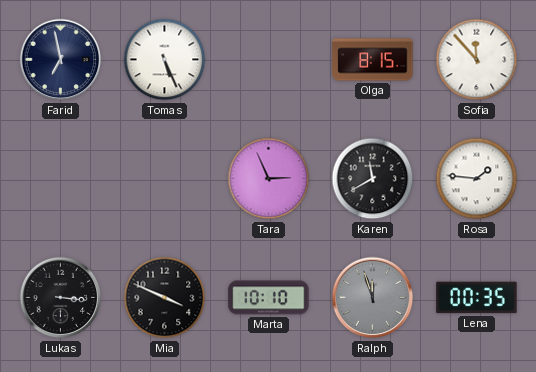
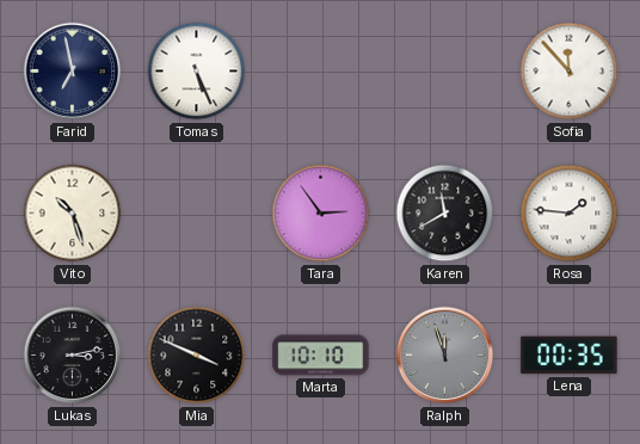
Olga: 8:15 -> none (373, 60)
Vito: none -> 10:27 (73, 214)
Tara: 2:56 -> 2:54 (321, 214)
Lukas: 3:16 -> 3:13 (73, 356)
